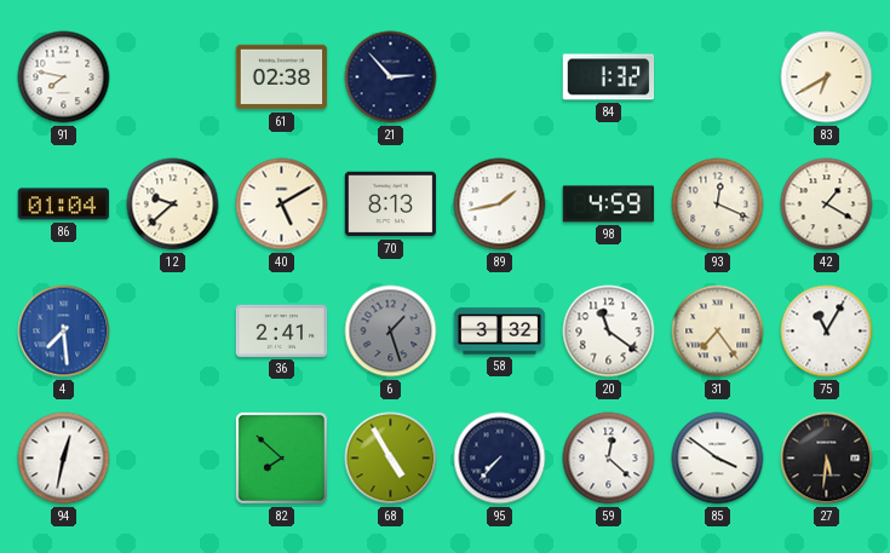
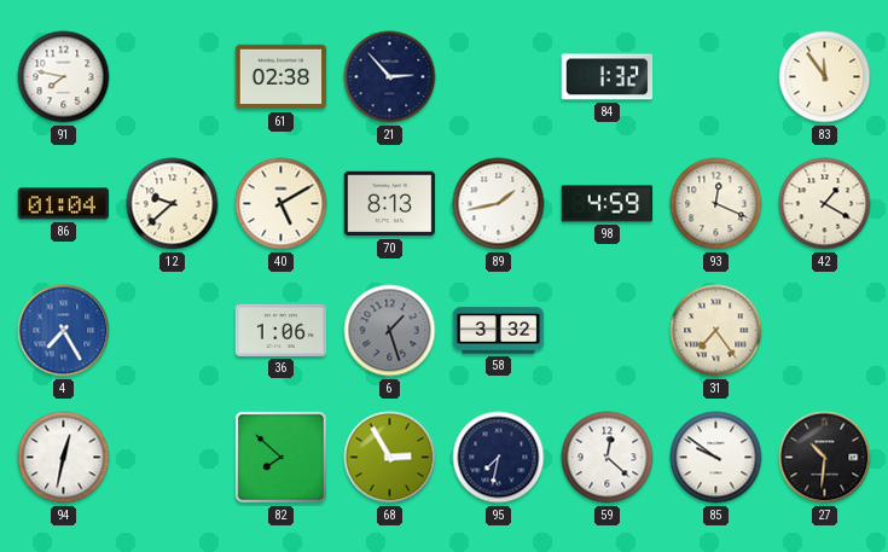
83: 6:40 -> 11:54 (825, 77)
4: 7:29 -> 7:25 (64, 331)
36: 2:41 -> 1:06 (282, 330)
20: 11:21 -> none (609, 332)
75: 11:05 -> none (827, 332)
68: 4:55 -> 2:55 (390, 458)
95: 7:37 -> 7:32 (499, 458)
85: 3:51 -> 9:51 (716, 458)
27: 5:31 -> 10:31 (825, 458)
